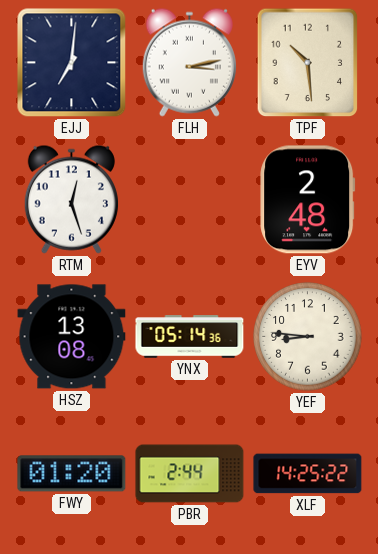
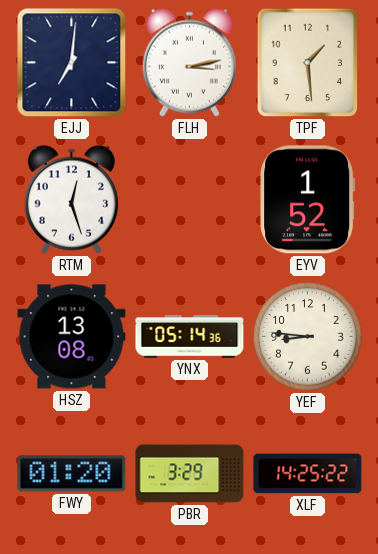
TPF: 10:29 -> 1:29 (308, 63)
EYV: 2:48 -> 1:52 (308, 200)
PBR: 2:44 -> 3:29 (190, 474)
